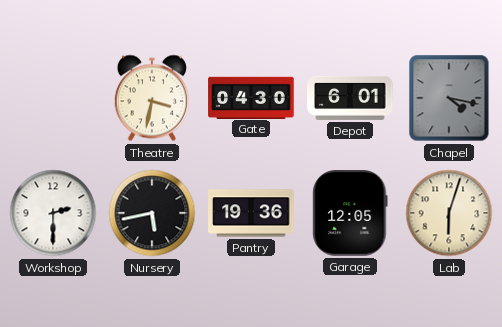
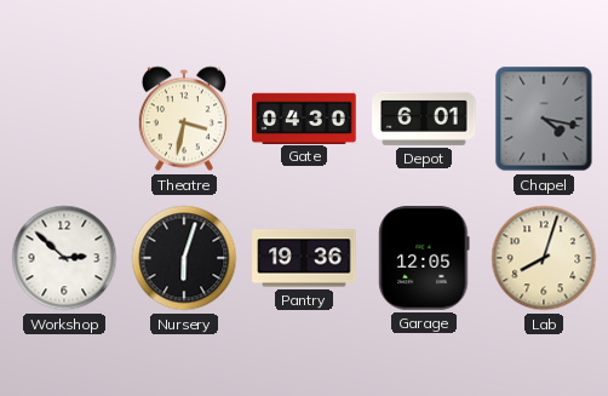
Workshop: 2:30 -> 2:52 (64, 258)
Nursery: 5:43 -> 6:03 (184, 258)
Lab: 6:03 -> 8:03 (544, 258)
